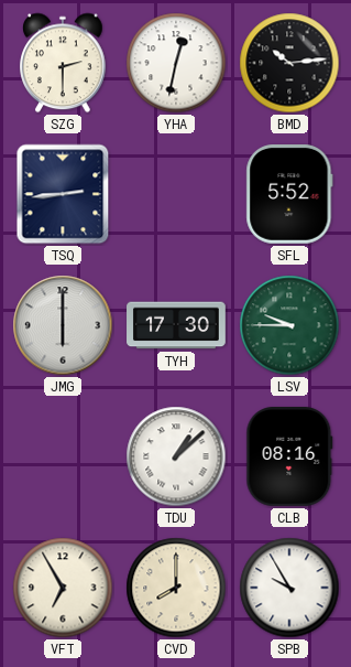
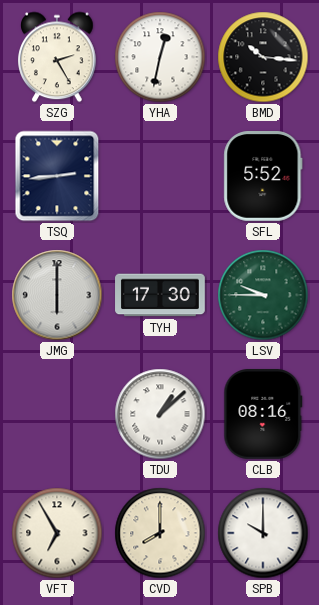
SZG: 2:30 -> 2:25 (57, 57)
BMD: 10:14 -> 10:16 (263, 57)
SPB: 9:55 -> 10:00 (263, 533)
